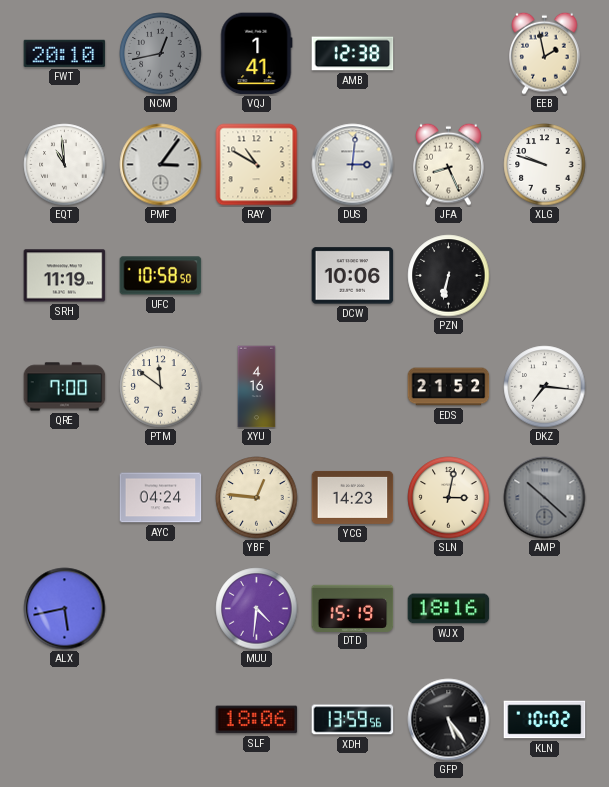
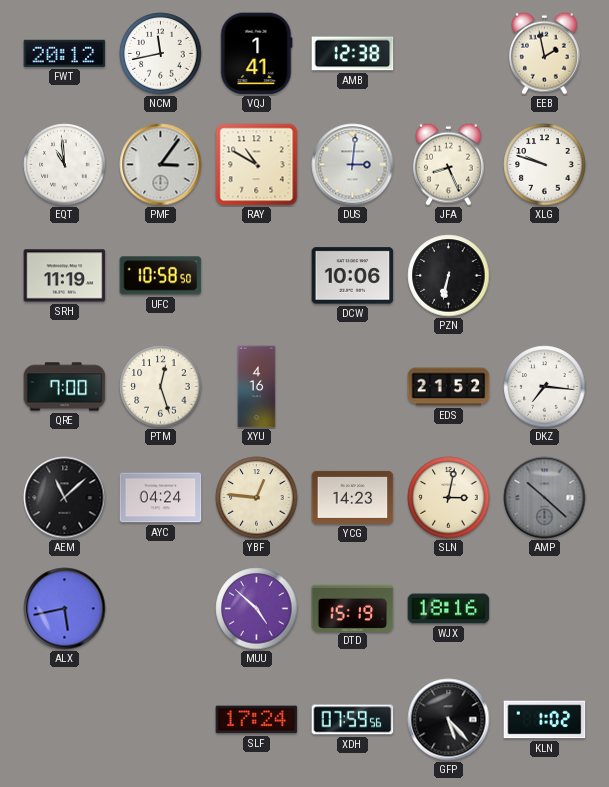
FWT: 20:10 -> 20:12 (65, 53)
NCM: 12:43 -> 11:43 (161, 54)
NCM dial: grey -> white (161, 54)
PTM: 11:51 -> 12:27 (161, 387)
AEM: none -> 11:08 (65, 498)
MUU: 4:31 -> 4:52 (257, 609)
SLF: 18:06 -> 17:24 (257, 720)
XDH: 13:59 -> 07:59 (353, 720)
GFP: 5:24 -> 5:23 (449, 720)
KLN: 10:02 -> 1:02 (545, 720)
